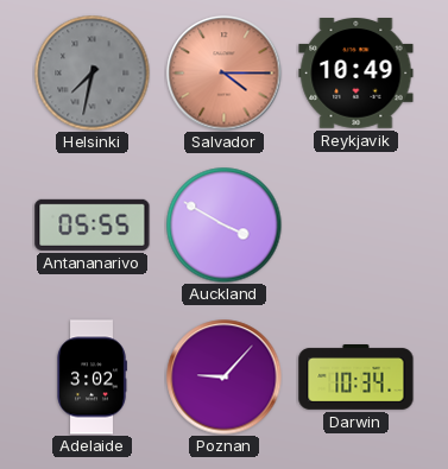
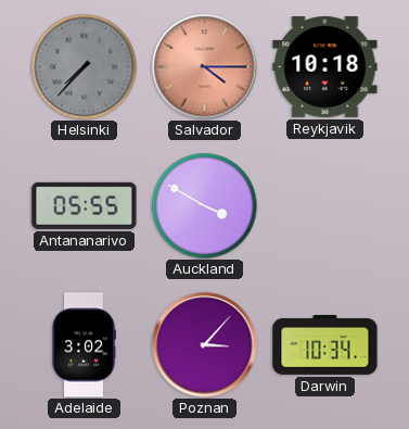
Helsinki: 7:32 -> 7:37 (84, 66)
Reykjavik: 10:49 -> 10:18 (325, 67)
Poznan: 9:07 -> 3:07 (205, 345)
